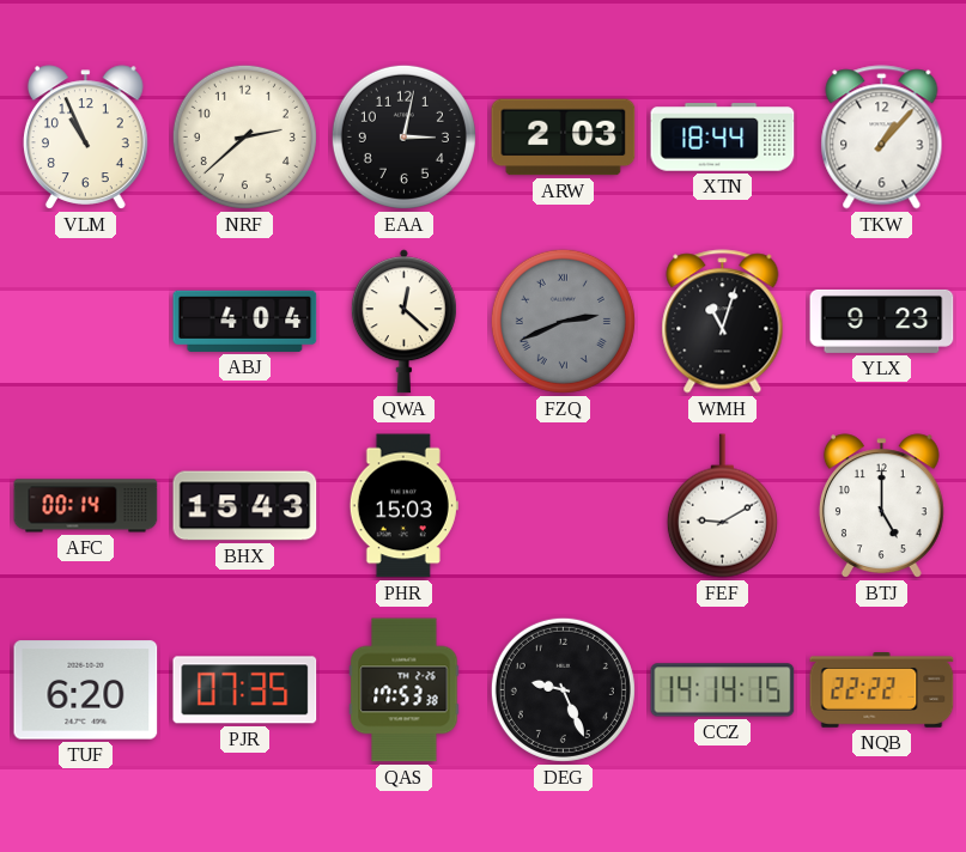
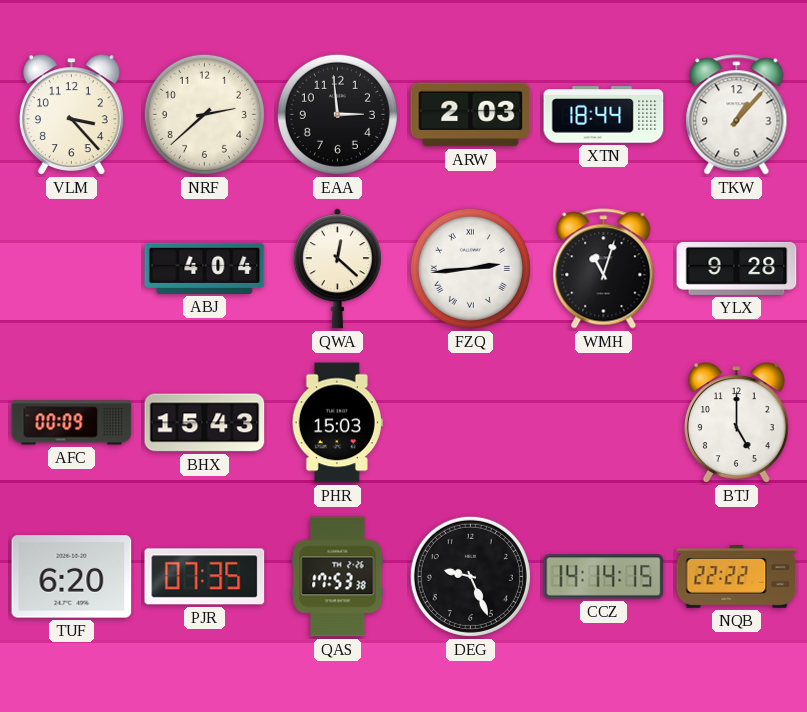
VLM: 10:56 -> 3:23 (71, 115)
EAA: 3:02 -> 2:59 (337, 114)
FZQ: 2:41 -> 2:44 (470, 268)
FZQ dial: grey -> white (470, 268)
YLX: 9:23 -> 9:28 (737, 268)
AFC: 00:14 -> 00:09 (72, 423)
FEF: 9:10 -> none (722, 506)
